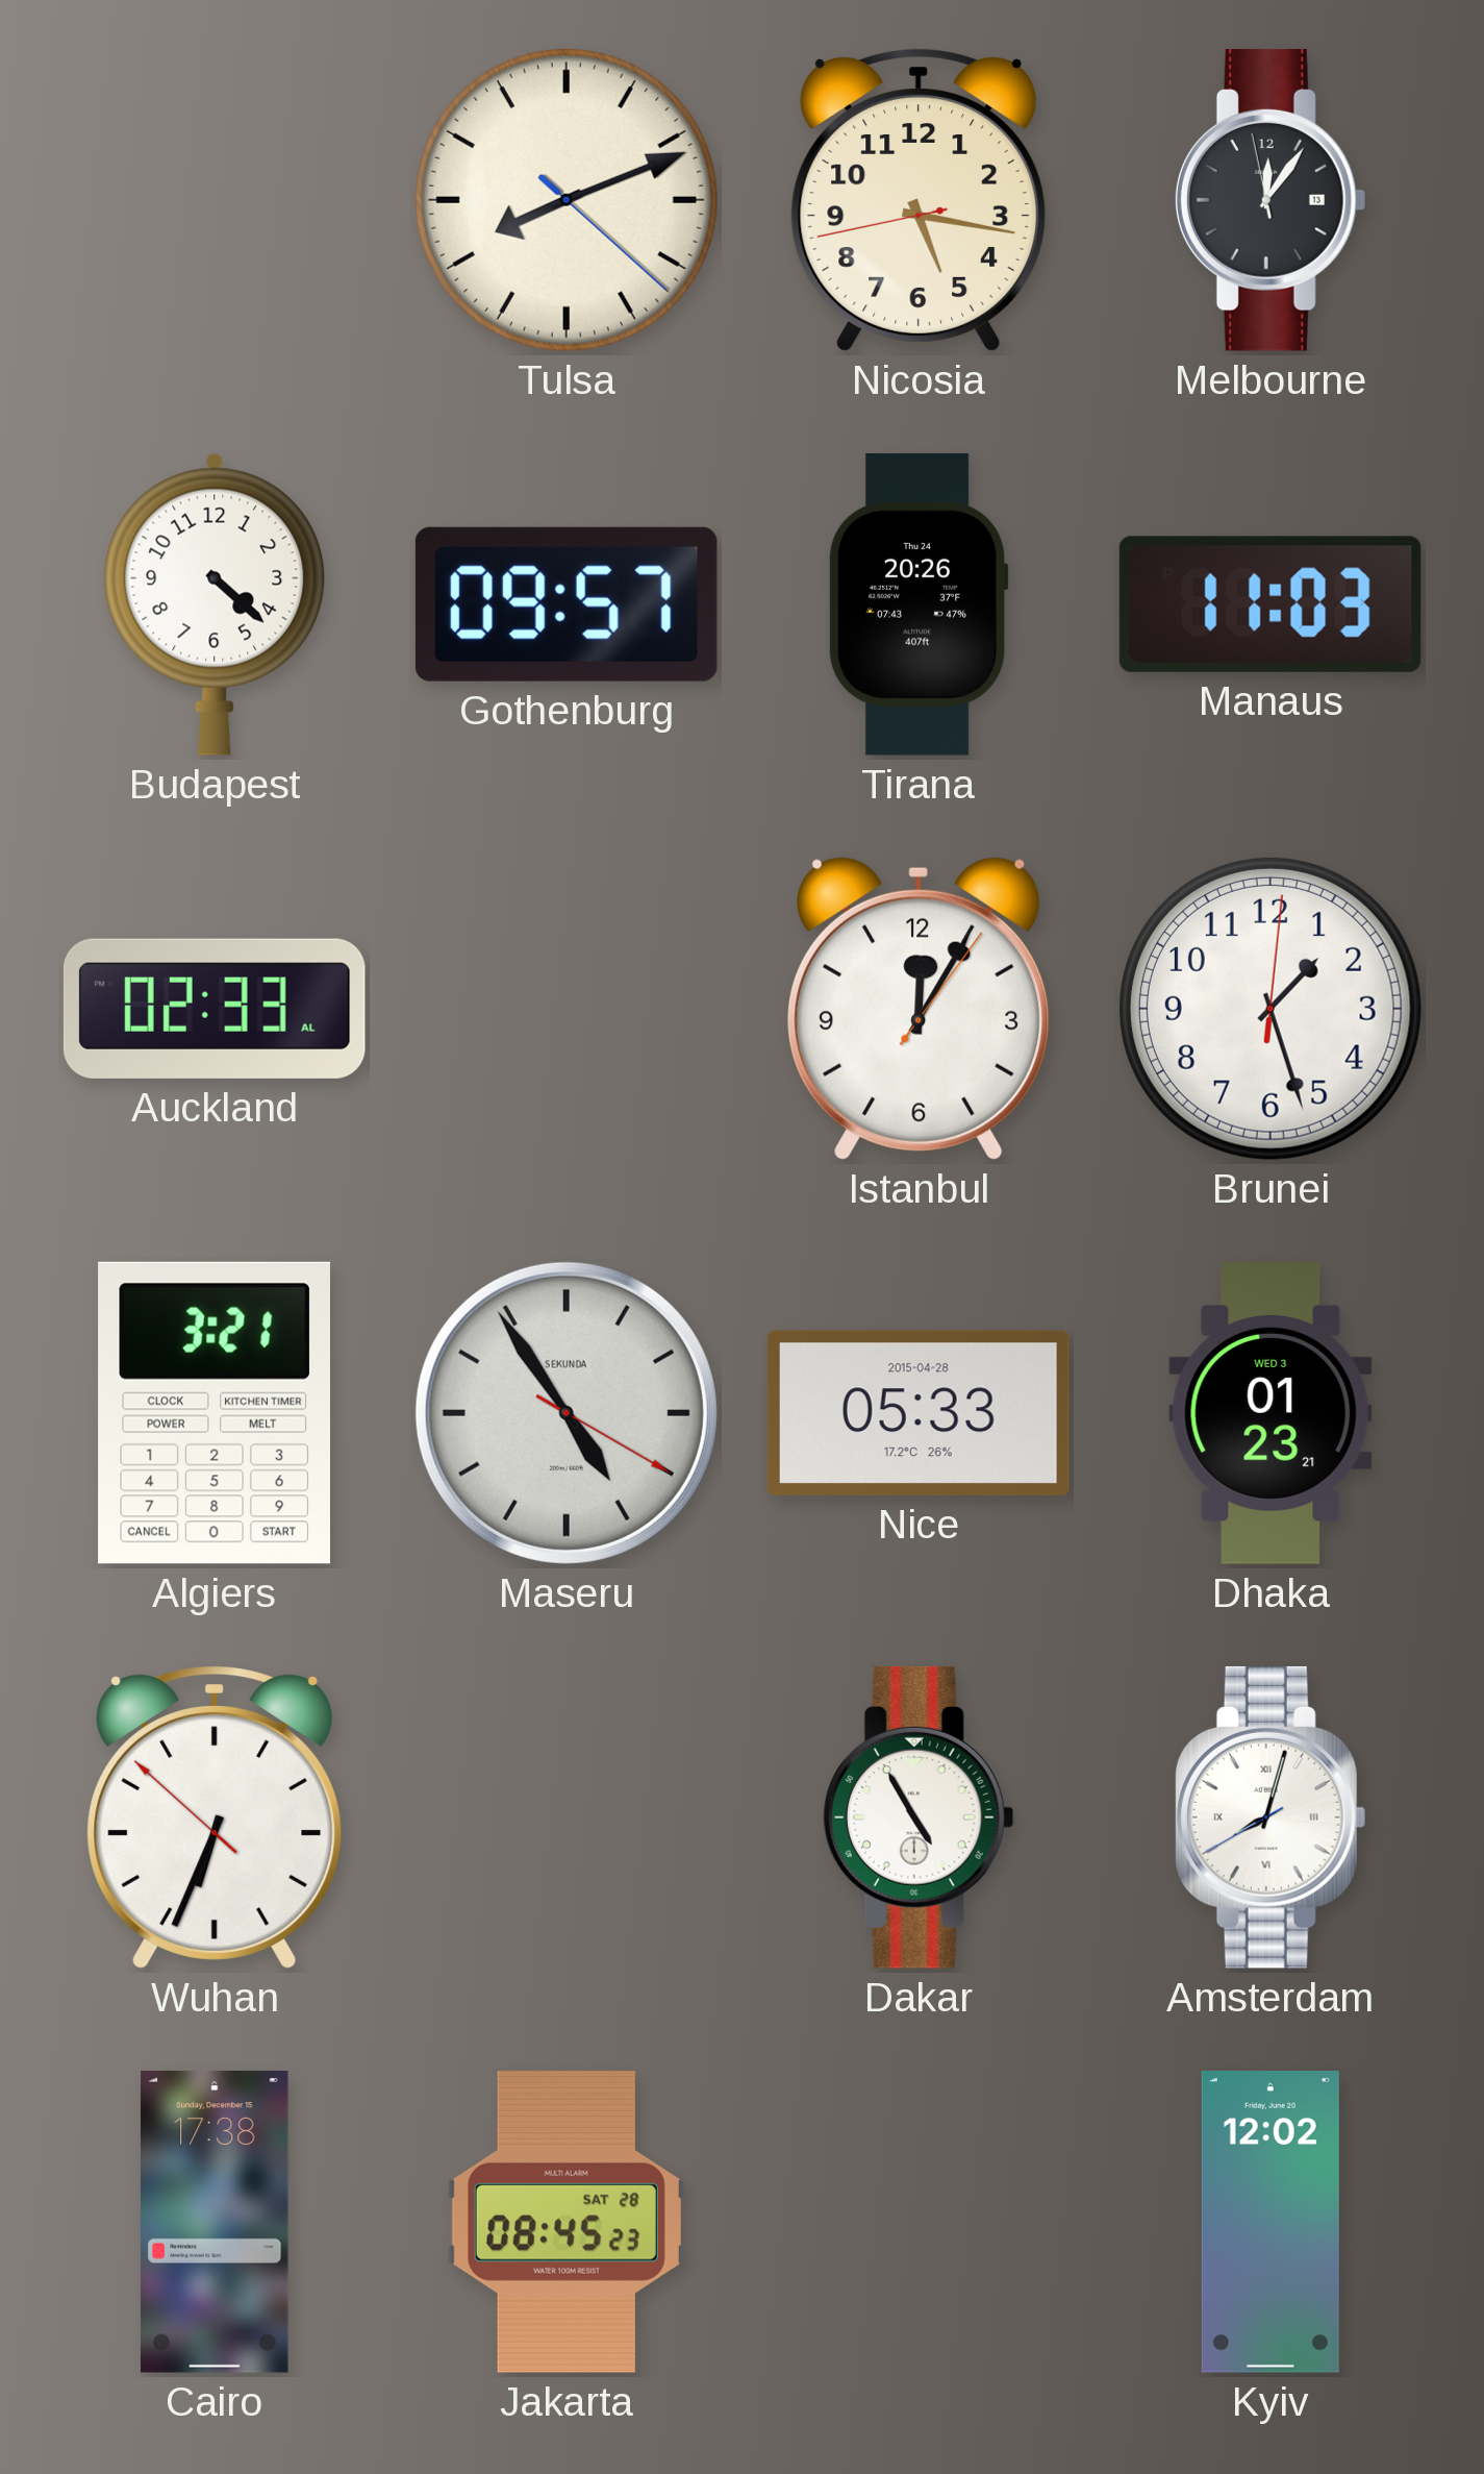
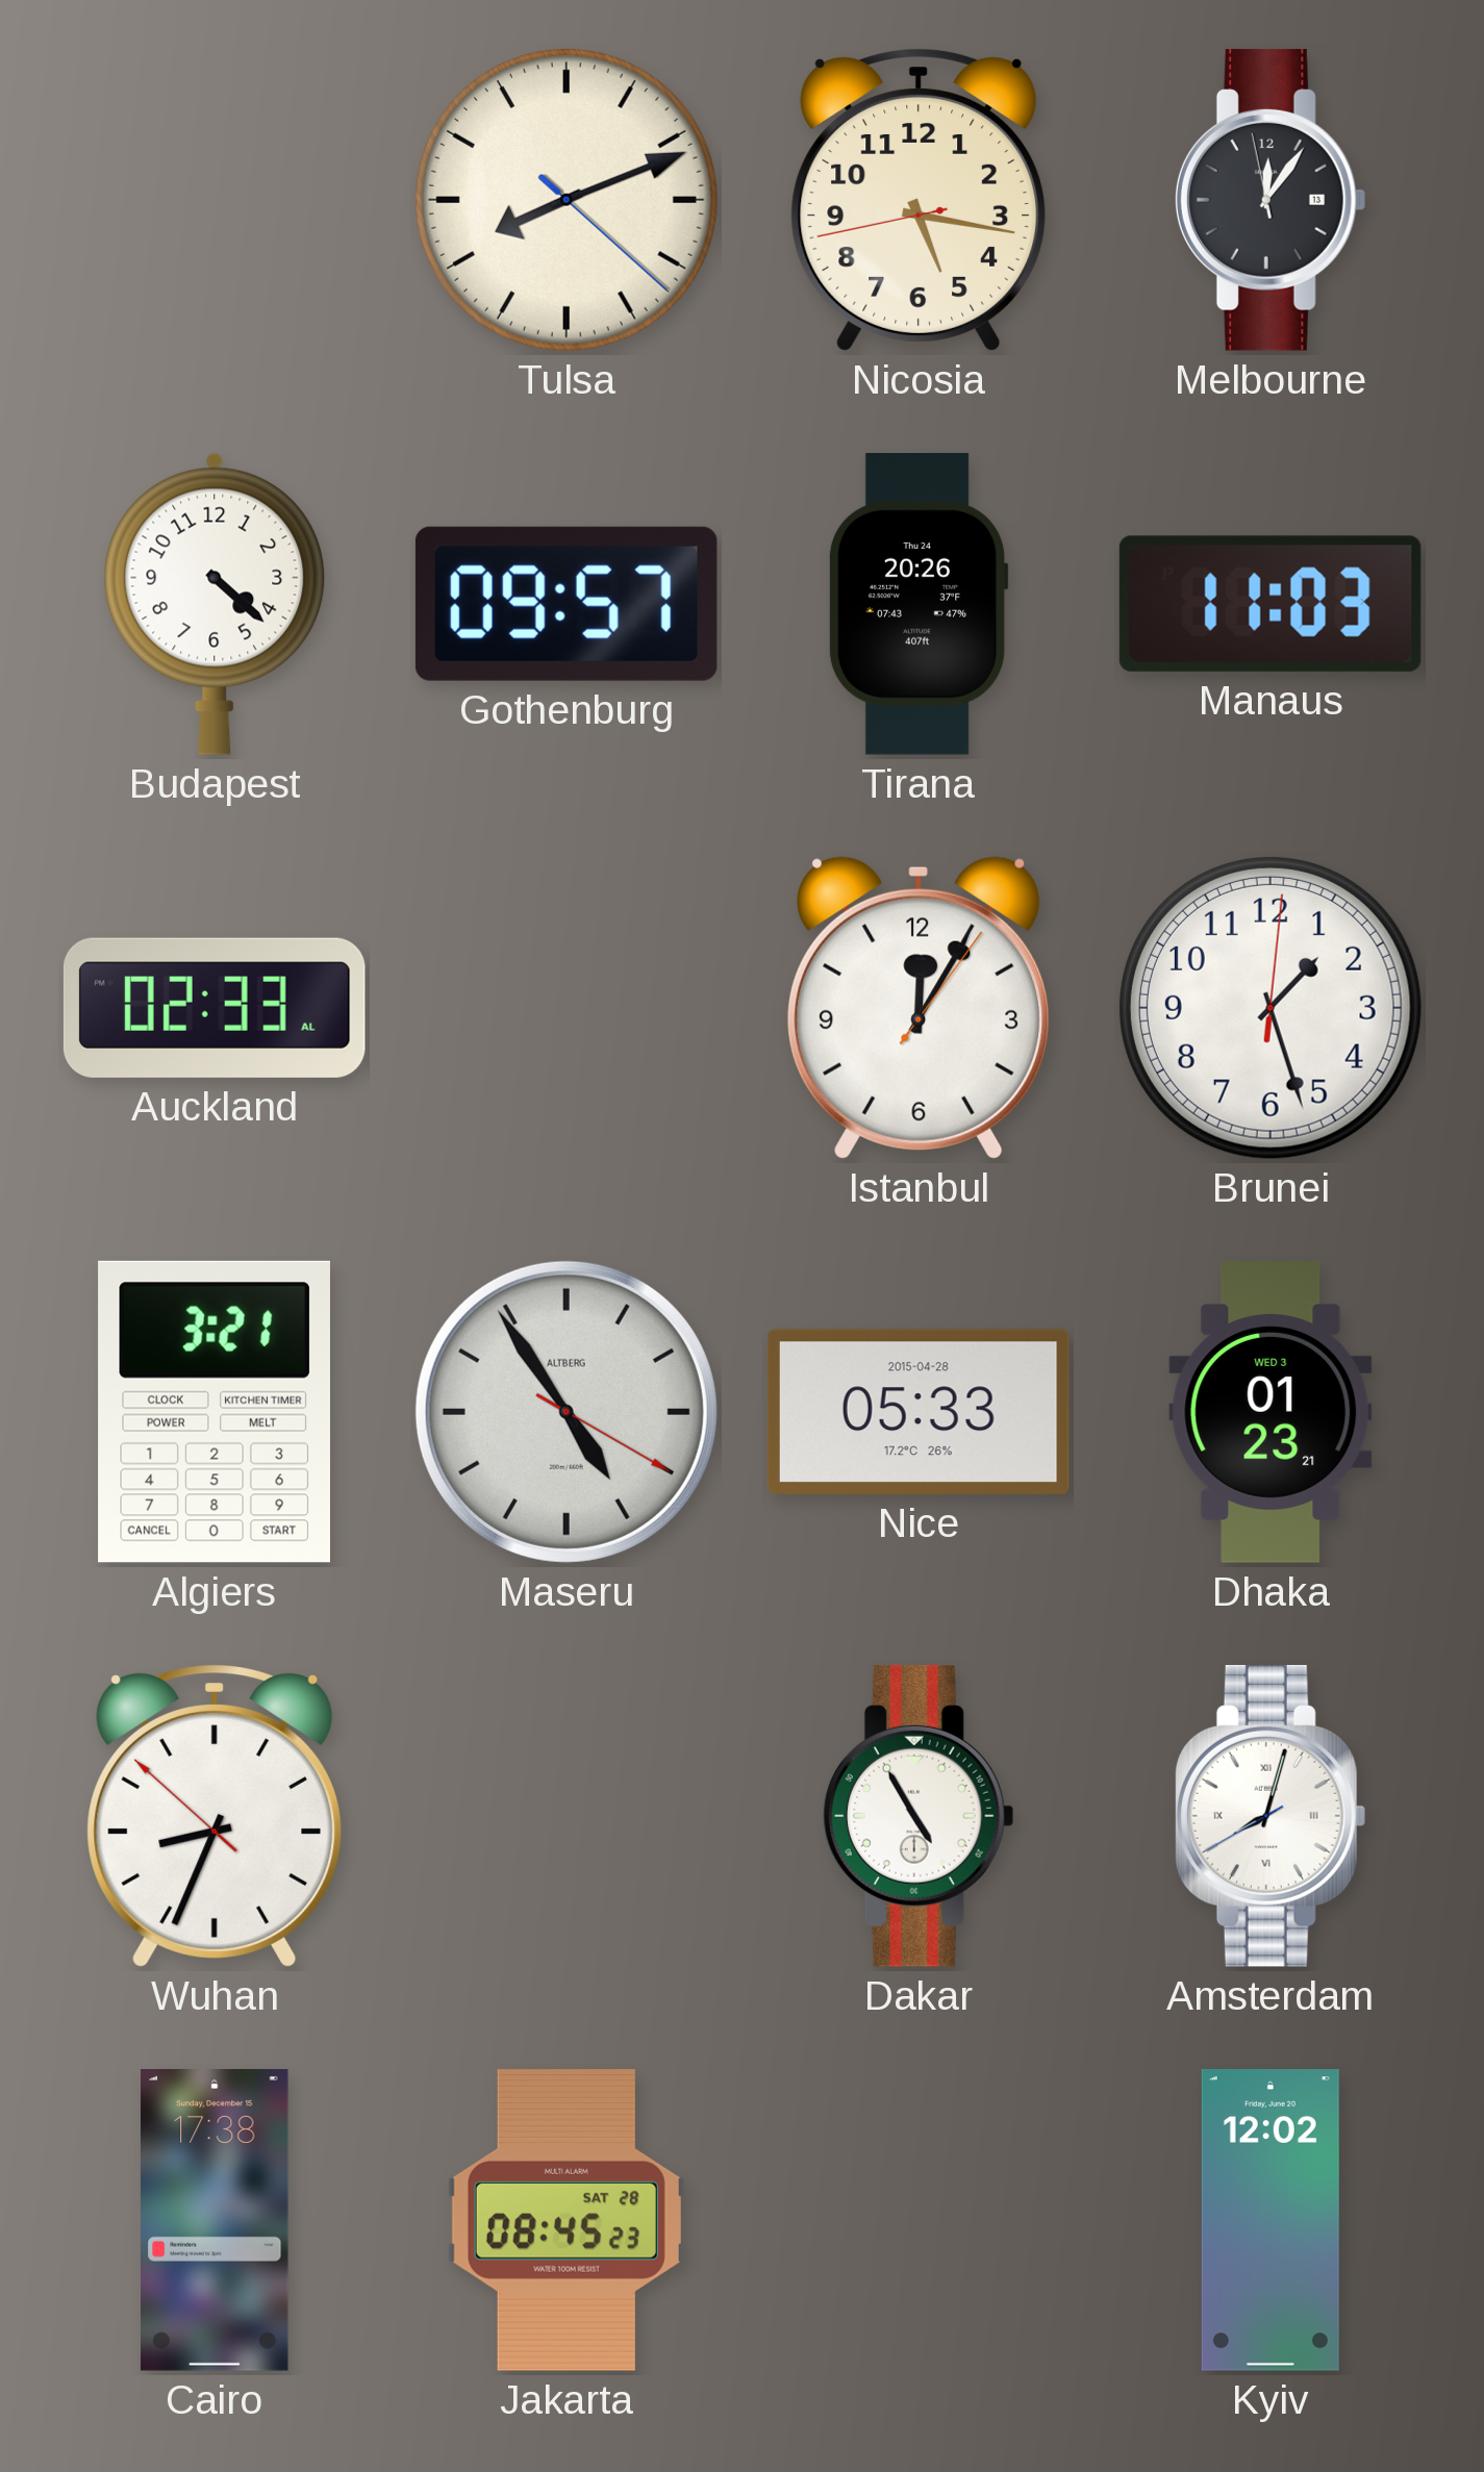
Maseru brand: SEKUNDA -> ALTBERG (567, 1412)
Wuhan: 6:33 -> 8:33 (215, 1816)
